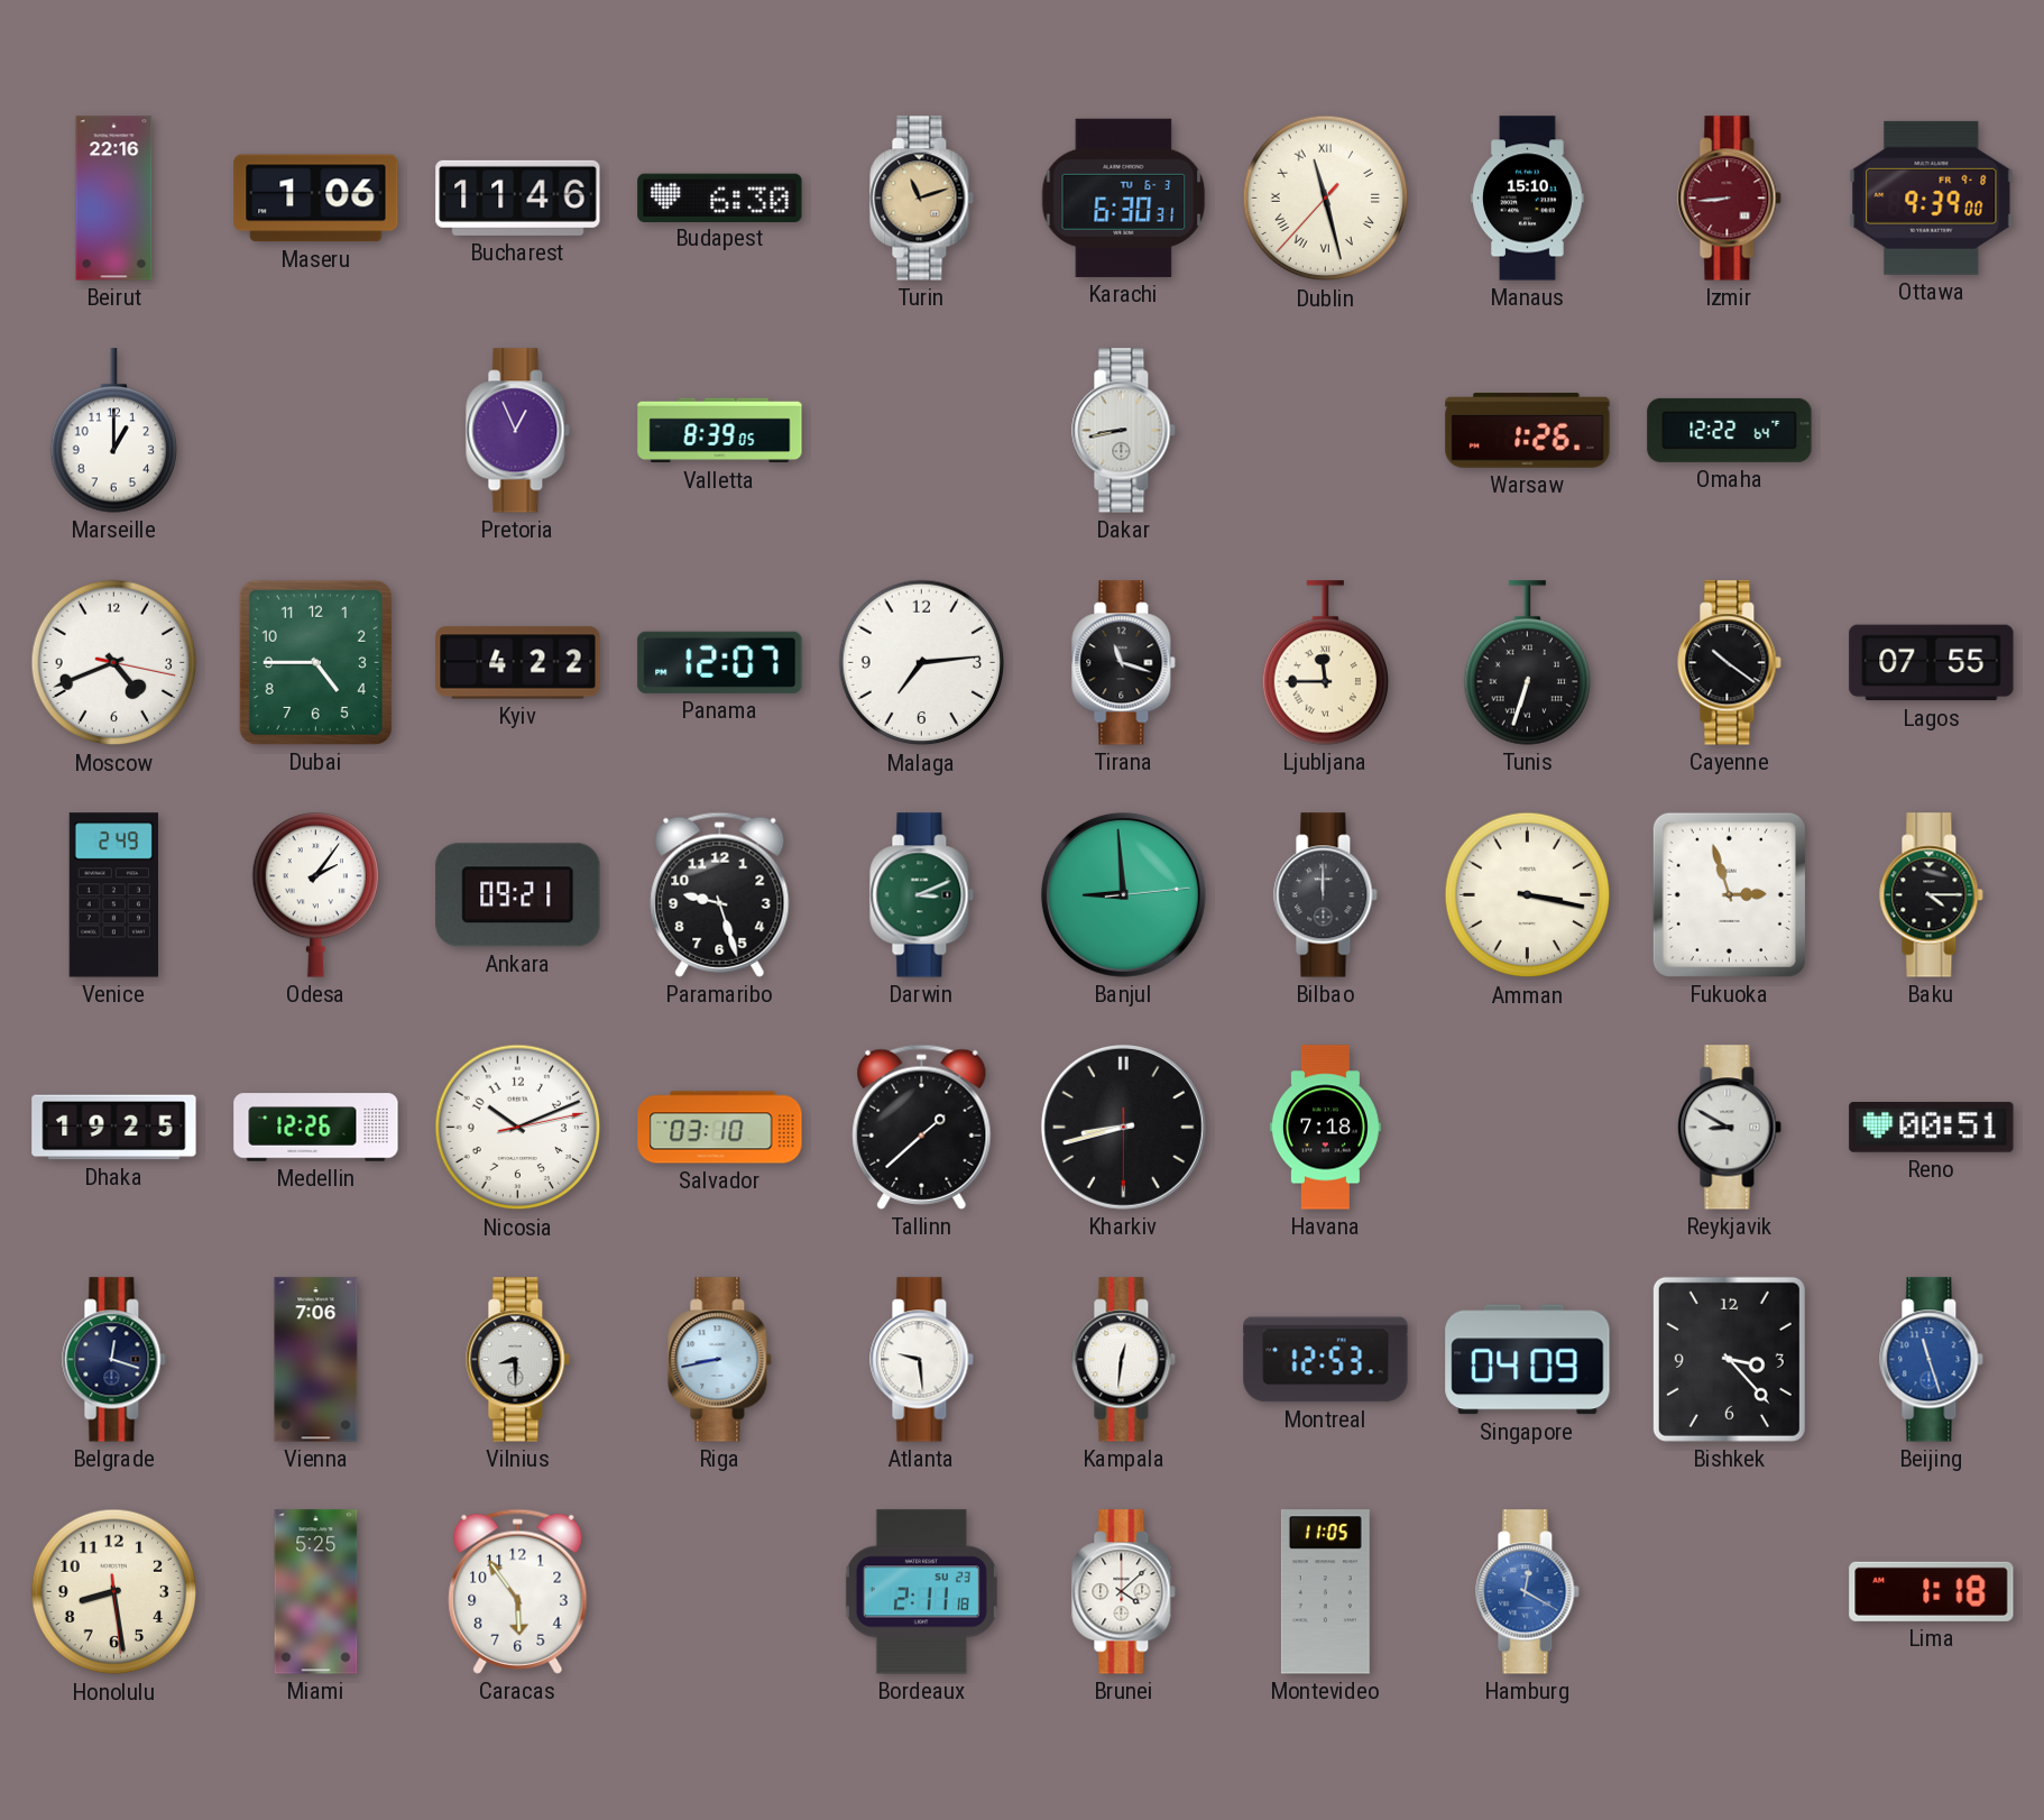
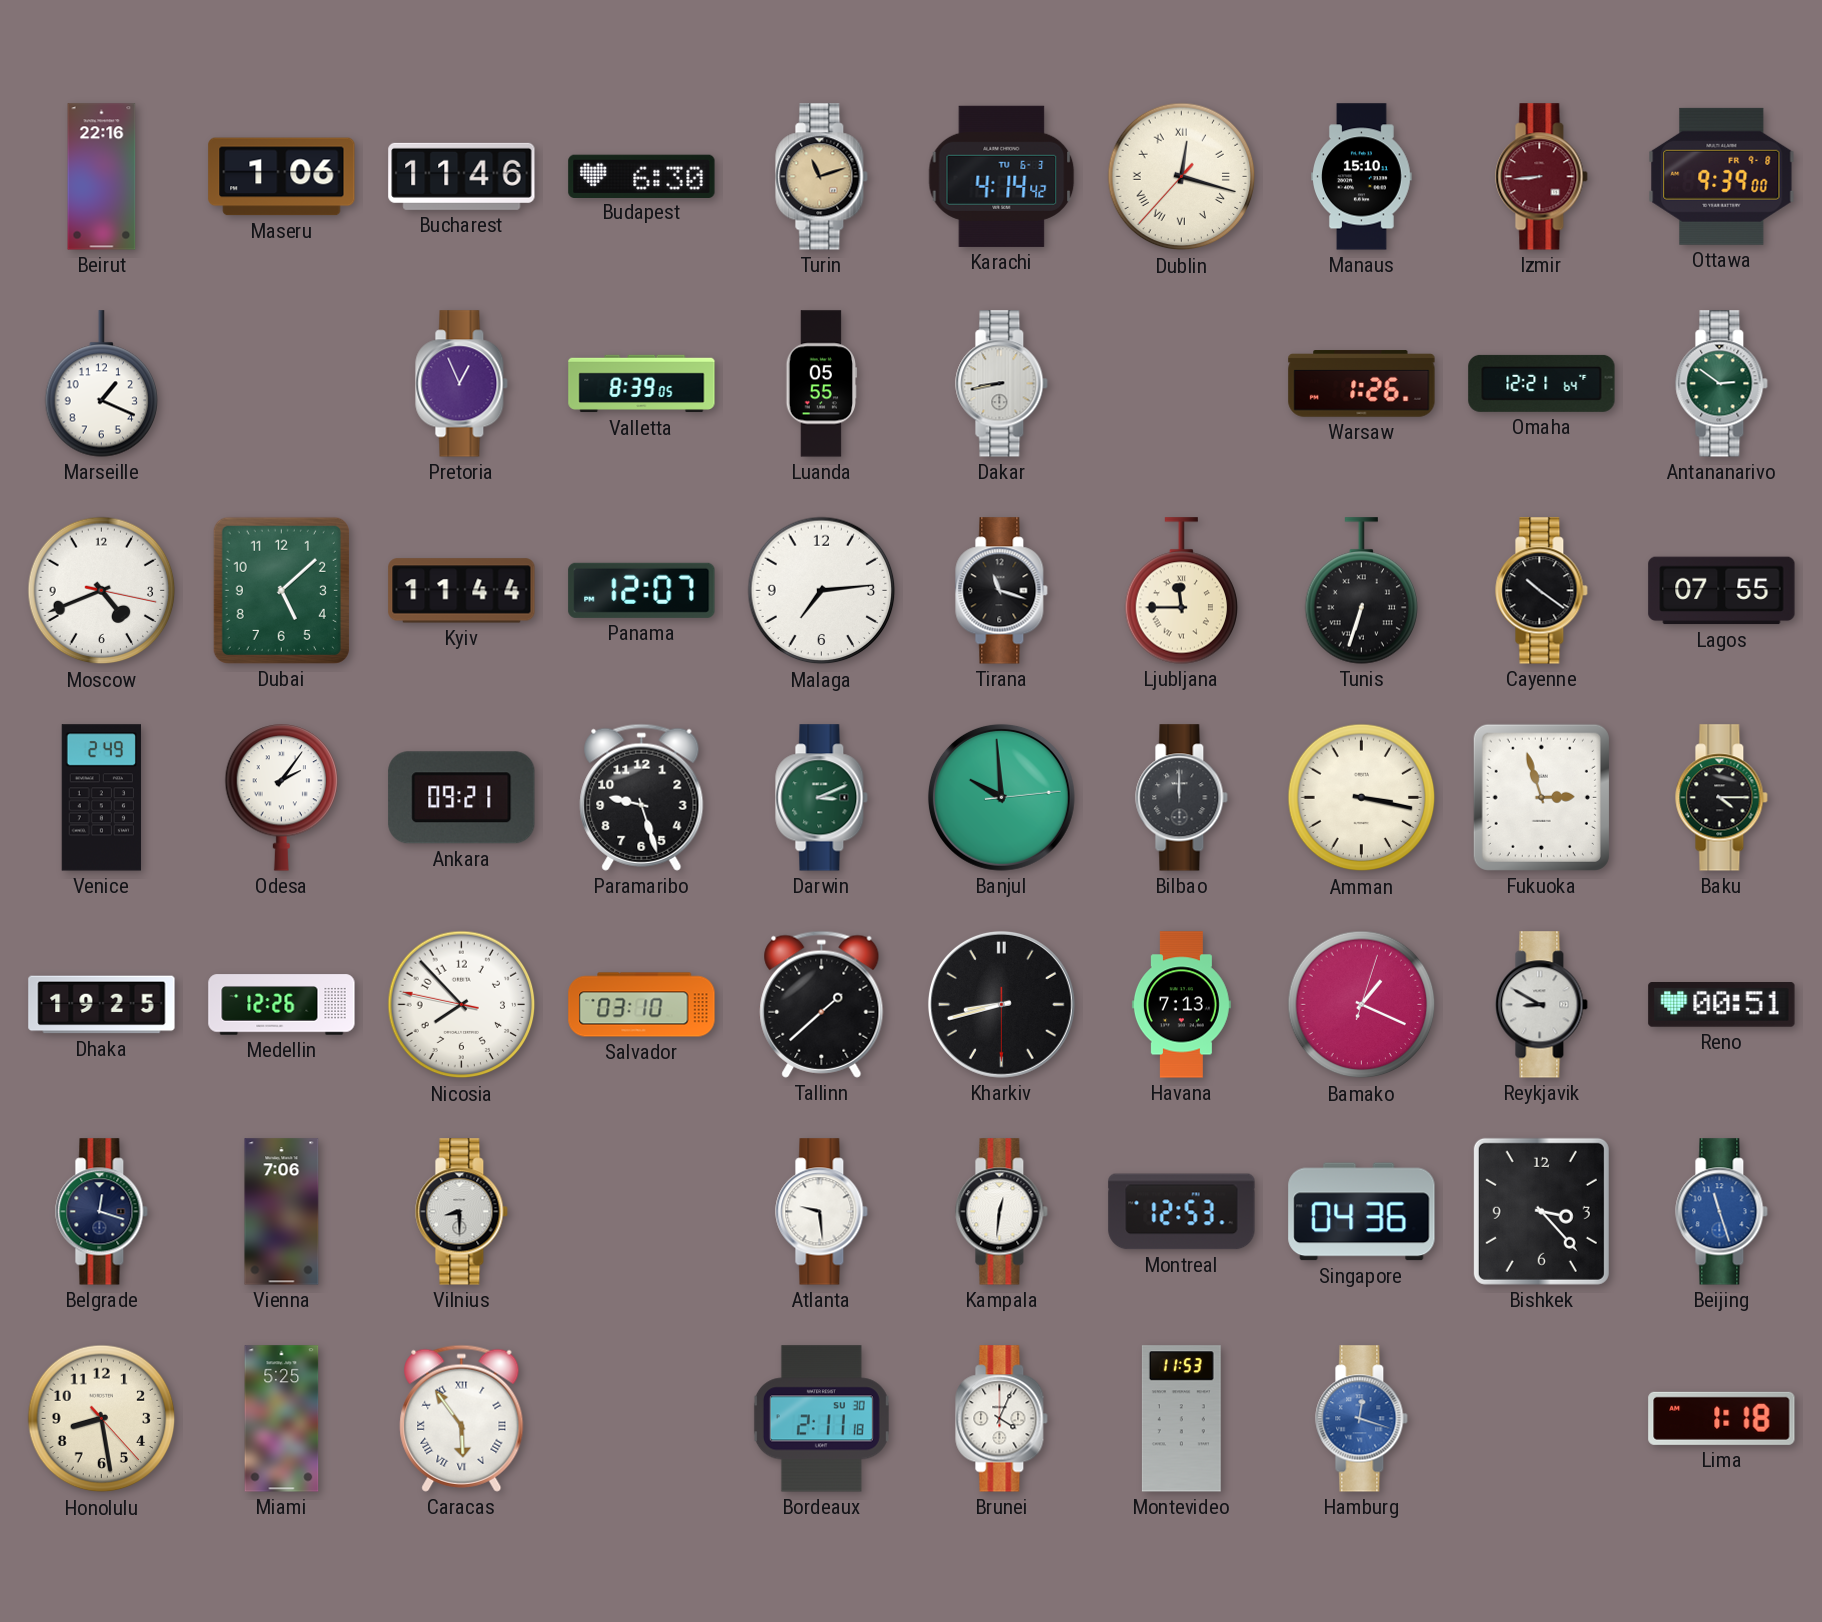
Karachi: 6:30 -> 4:14 (1002, 176)
Dublin: 11:27 -> 12:17 (1182, 177)
Marseille: 1:00 -> 1:19 (102, 384)
Luanda: none -> 05:55 (822, 384)
Omaha: 12:22 -> 12:21 (1542, 383)
Antananarivo: none -> 2:51 (1722, 384)
Dubai: 4:45 -> 5:08 (281, 590)
Kyiv: 4:22 -> 11:44 (462, 591)
Banjul: 8:59 -> 9:59 (1001, 797)
Nicosia: 10:11 -> 7:52 (462, 1005)
Havana: 7:18 -> 7:13 (1181, 1005)
Bamako: none -> 1:19 (1362, 1005)
Riga: 8:43 -> none (720, 1360)
Singapore: 04:09 -> 04:36 (1362, 1212)
Honolulu: 8:28:29 -> 8:28:23 (102, 1419)
Caracas numerals: Arabic -> Roman (462, 1418)
Bordeaux date: SU 23 -> SU 30 (821, 1419)
Brunei: 4:08 -> 4:04 (1002, 1419)
Montevideo: 11:05 -> 11:53 (1181, 1419)
Hamburg: 12:20 -> 12:18 (1362, 1419)
